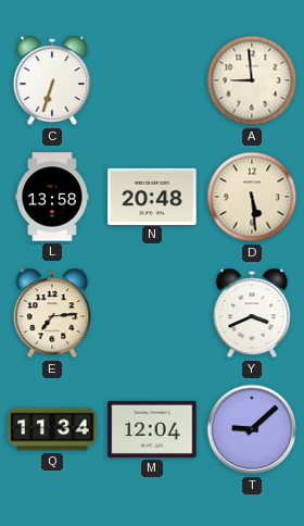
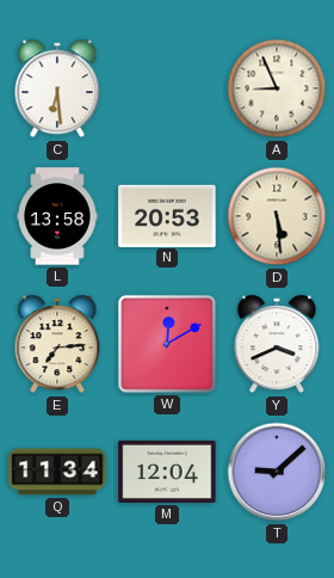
C: 6:33 -> 6:29 (57, 88)
A: 8:59 -> 8:56 (277, 88)
N: 20:48 -> 20:53 (167, 215)
W: none -> 12:10 (167, 344)
